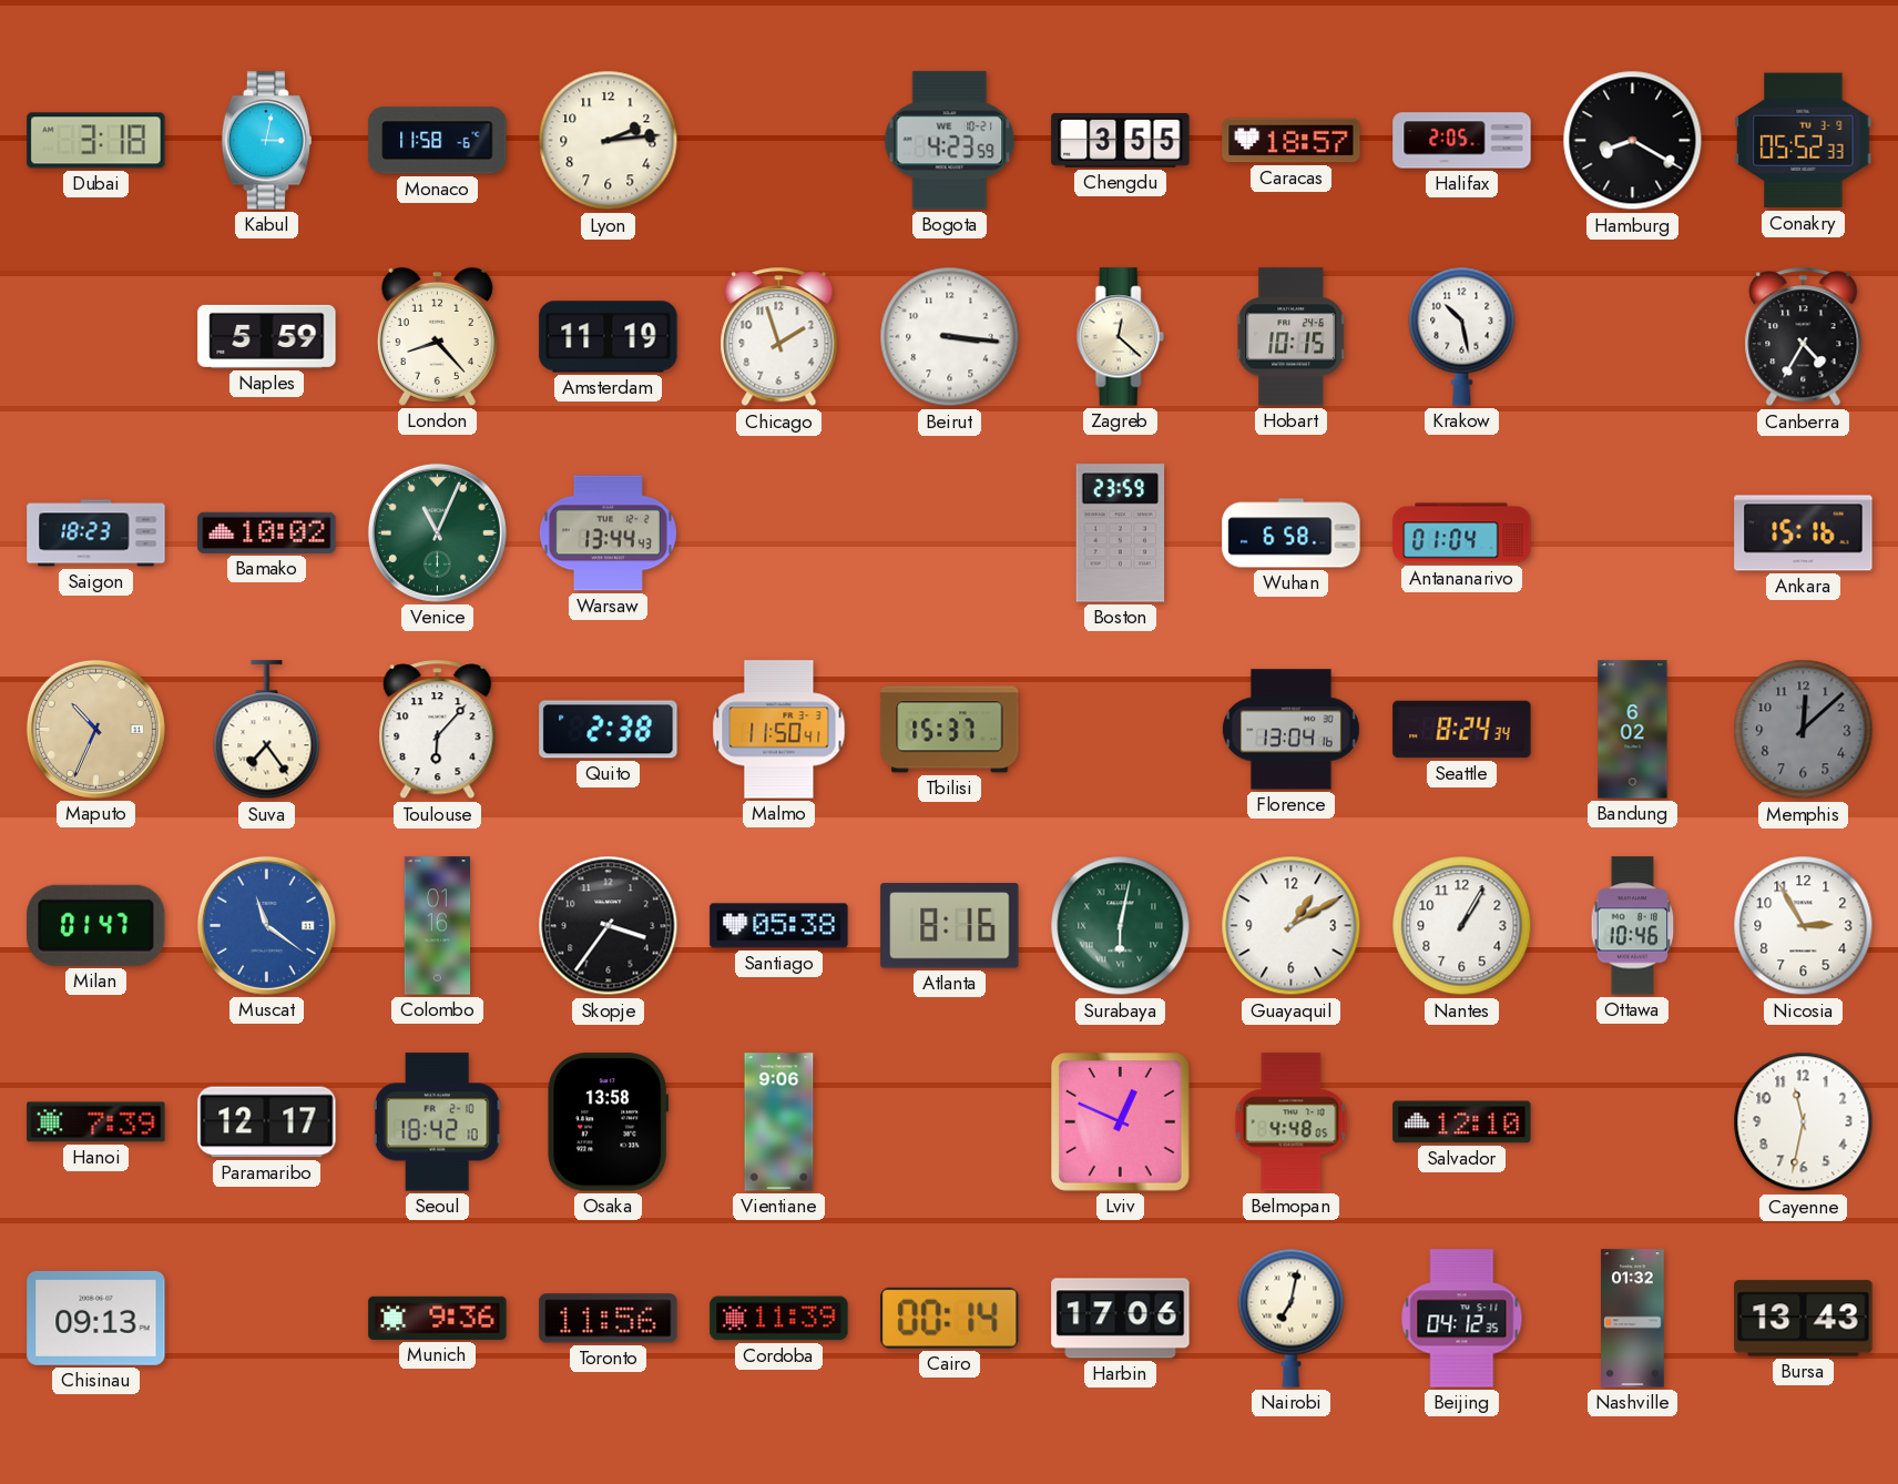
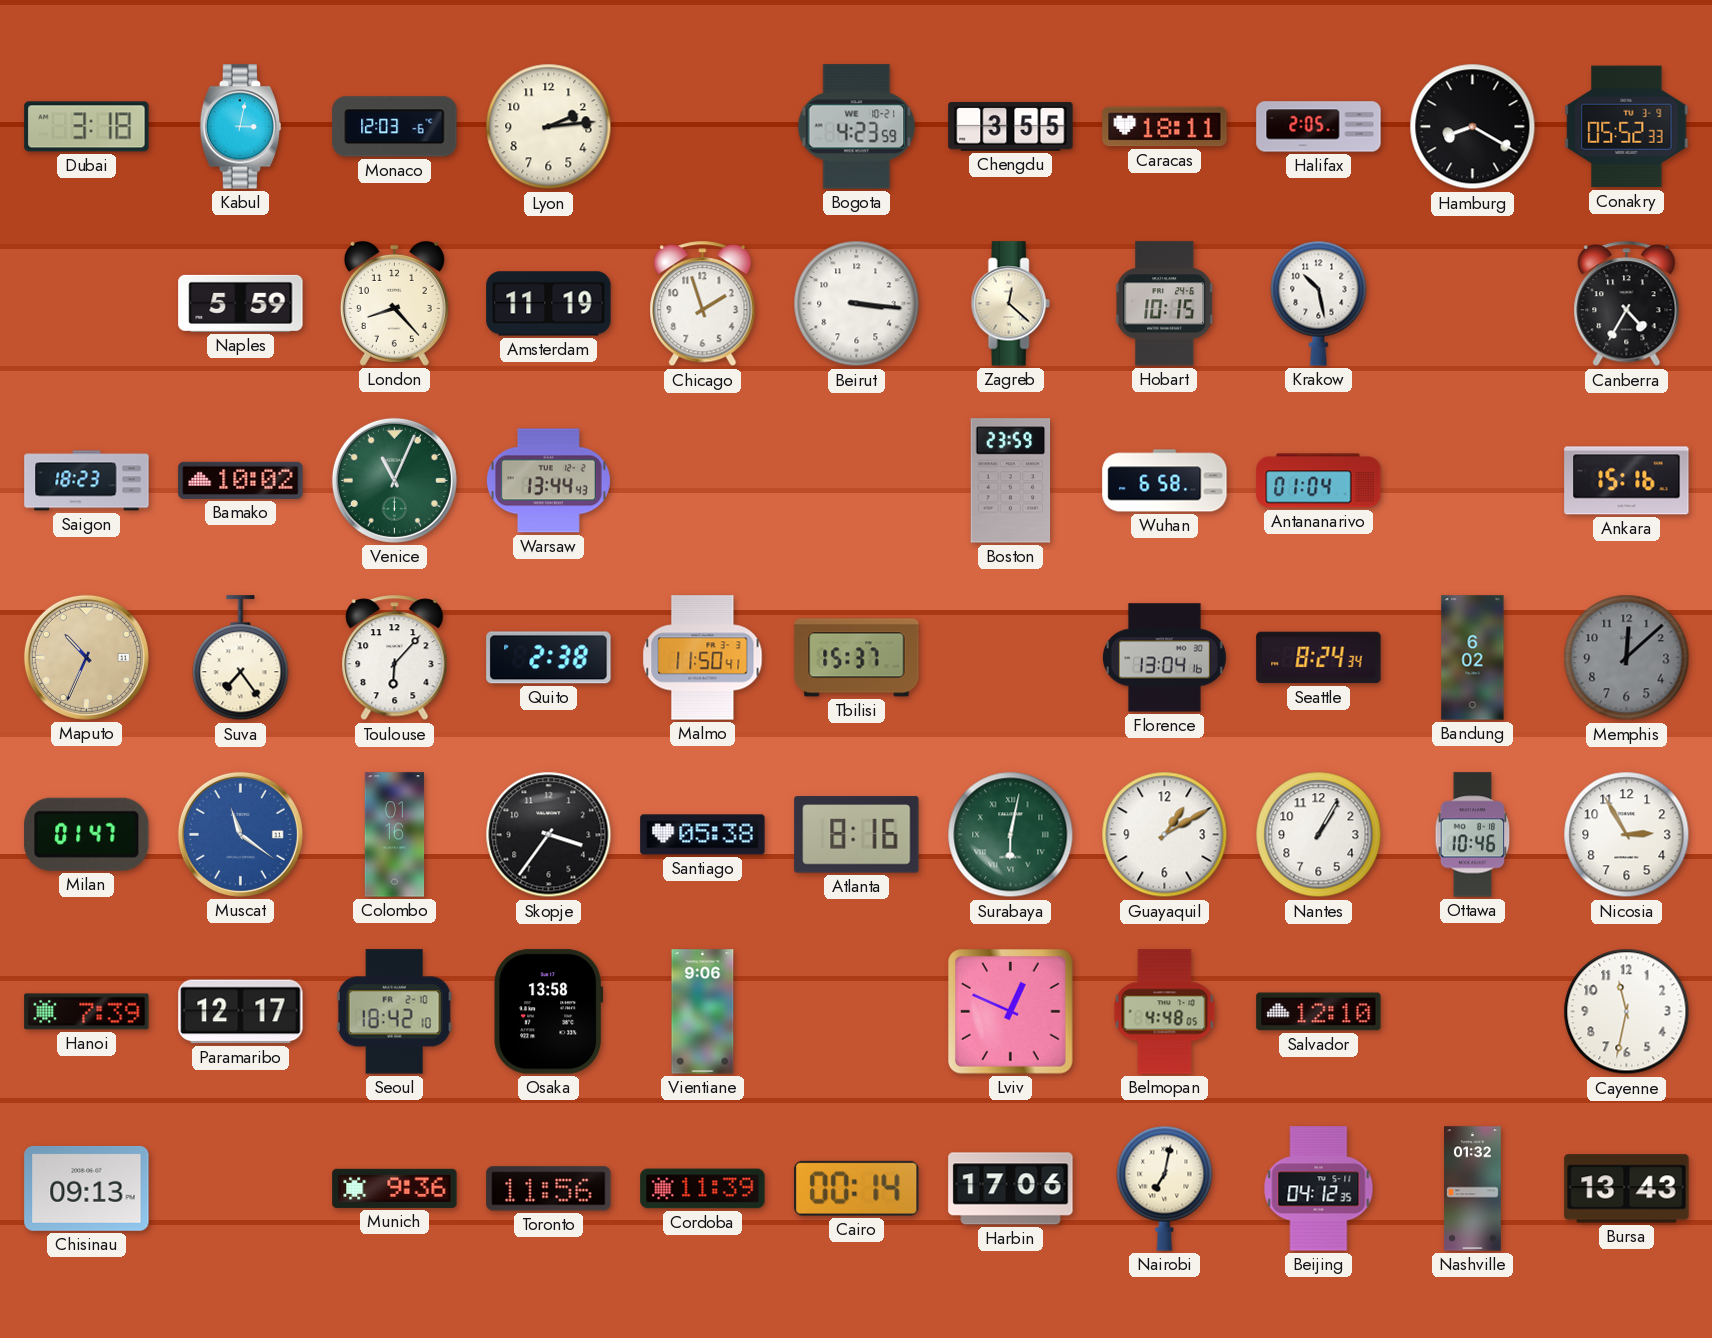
Monaco: 11:58 -> 12:03 (395, 127)
Caracas: 18:57 -> 18:11 (1165, 127)
